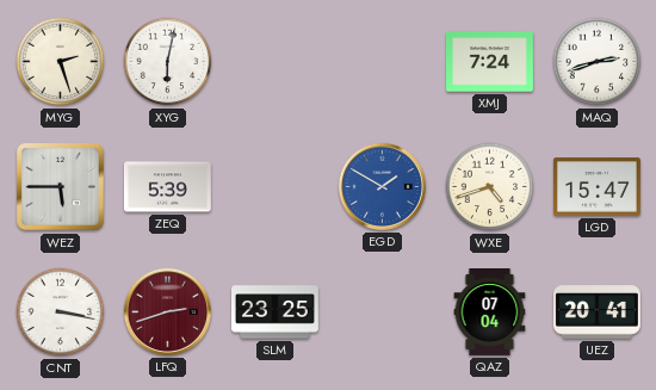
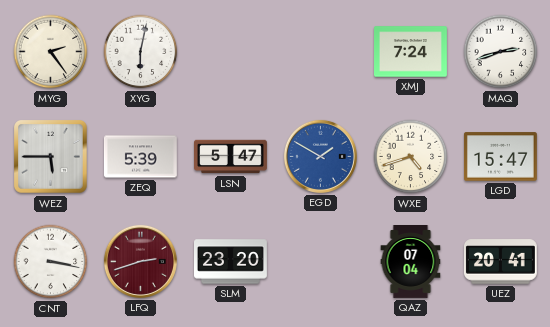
MYG: 2:27 -> 2:24 (51, 52)
LSN: none -> 5:47 (231, 157)
SLM: 23:25 -> 23:20 (231, 262)
